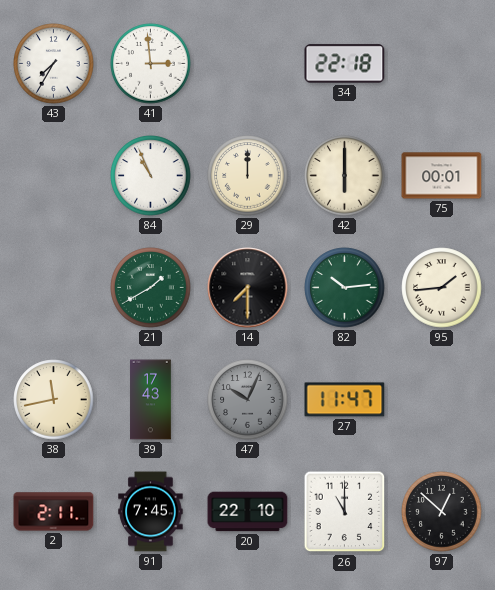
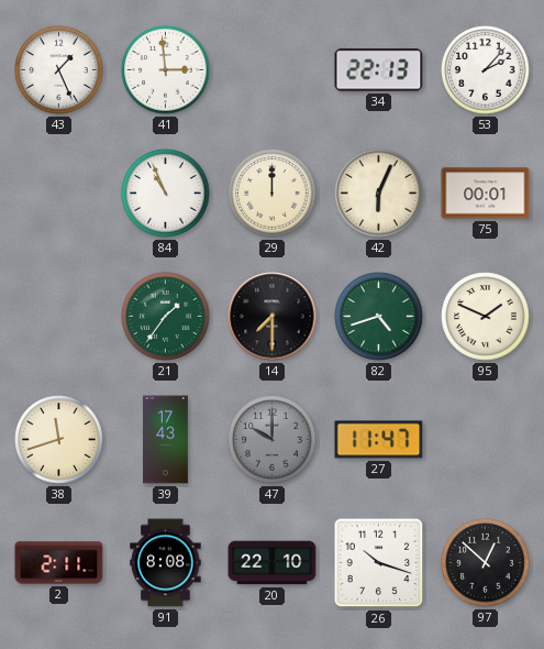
43: 7:35 -> 1:26 (59, 70)
34: 22:18 -> 22:13 (379, 70)
53: none -> 2:07 (486, 70)
42: 6:00 -> 6:04 (379, 194)
21: 1:40 -> 1:36 (166, 317)
82: 10:14 -> 4:42 (379, 317)
95: 1:44 -> 1:49 (486, 317)
38: 11:43 -> 11:42 (59, 440)
47: 10:04 -> 10:00 (273, 440)
91: 7:45 -> 8:08 (166, 563)
26: 11:00 -> 10:18 (379, 563)
